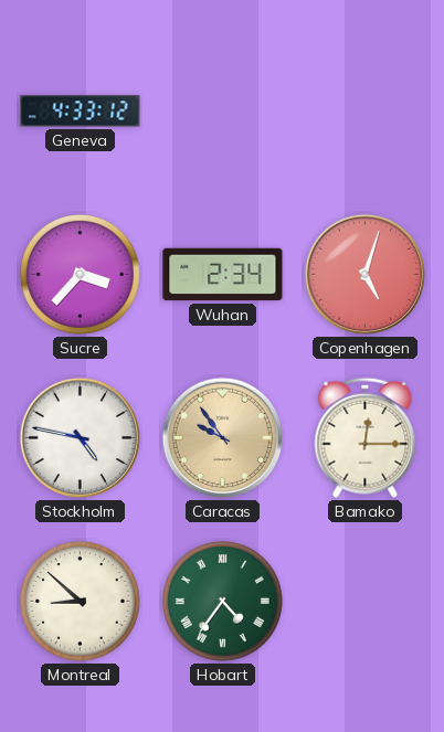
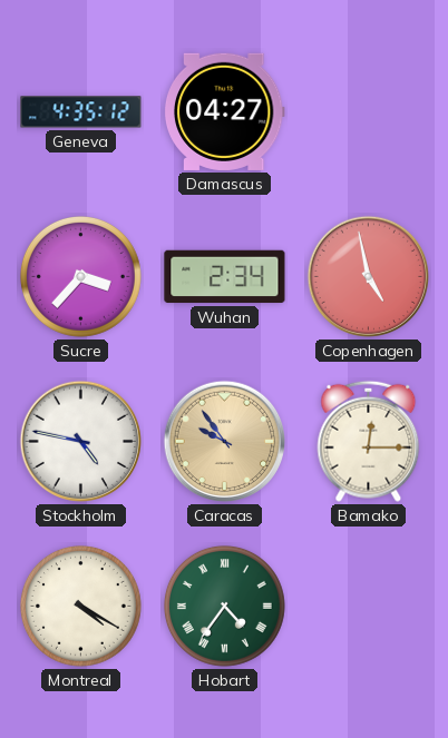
Geneva: 4:33 -> 4:35 (81, 112)
Damascus: none -> 04:27 (224, 111)
Copenhagen: 5:03 -> 4:58 (369, 277)
Montreal: 8:52 -> 4:20 (80, 606)
